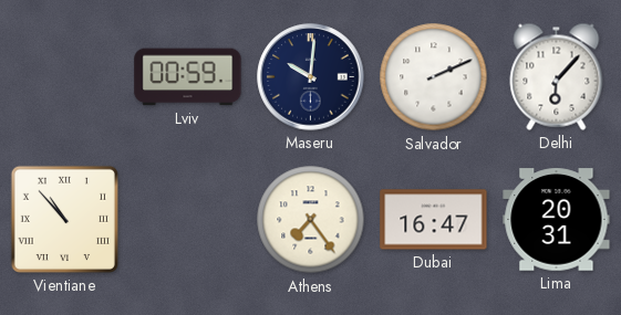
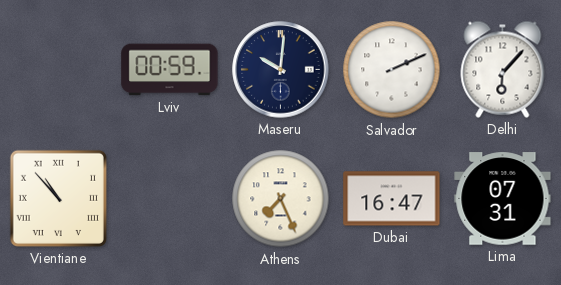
Athens: 7:24 -> 7:26 (281, 199)
Lima: 20:31 -> 07:31 (503, 199)
